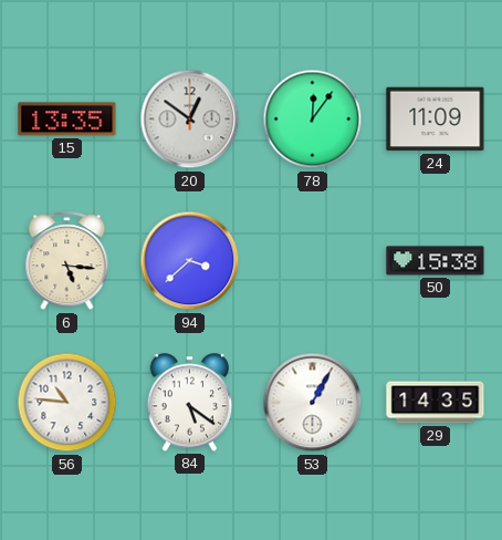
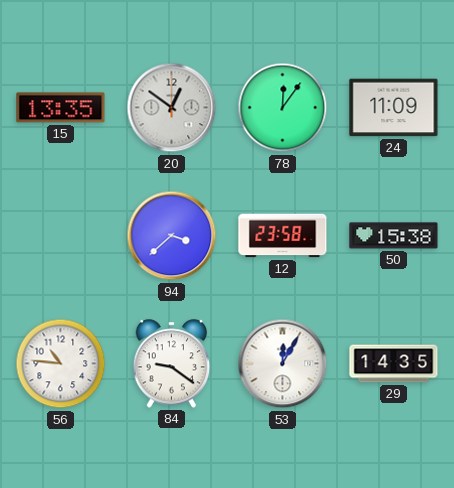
6: 5:16 -> none (67, 261)
12: none -> 23:58 (283, 236)
84: 5:21 -> 9:21 (172, 364)
53: 1:05 -> 12:05 (283, 364)
